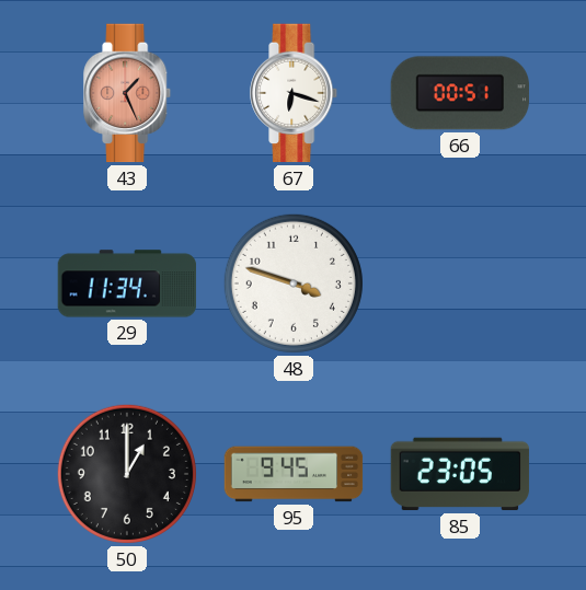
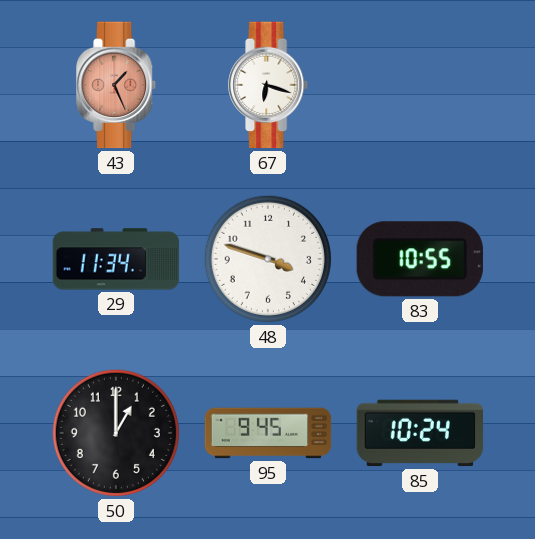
66: 00:51 -> none (459, 93)
83: none -> 10:55 (420, 259)
85: 23:05 -> 10:24 (420, 433)
